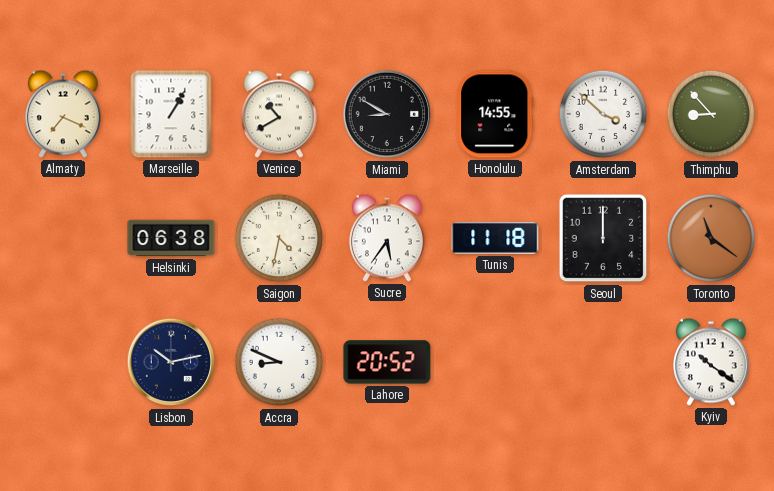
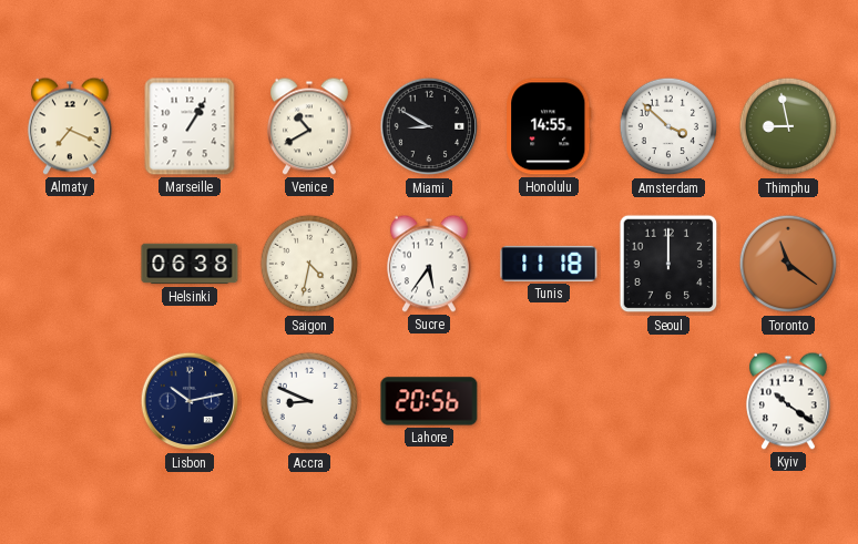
Thimphu: 8:53 -> 8:58 (788, 126)
Lahore: 20:52 -> 20:56 (429, 401)
